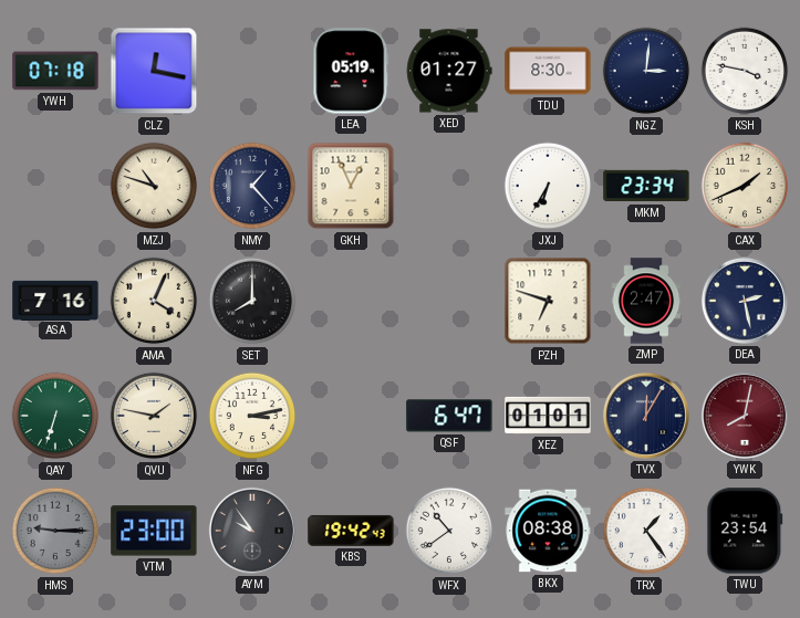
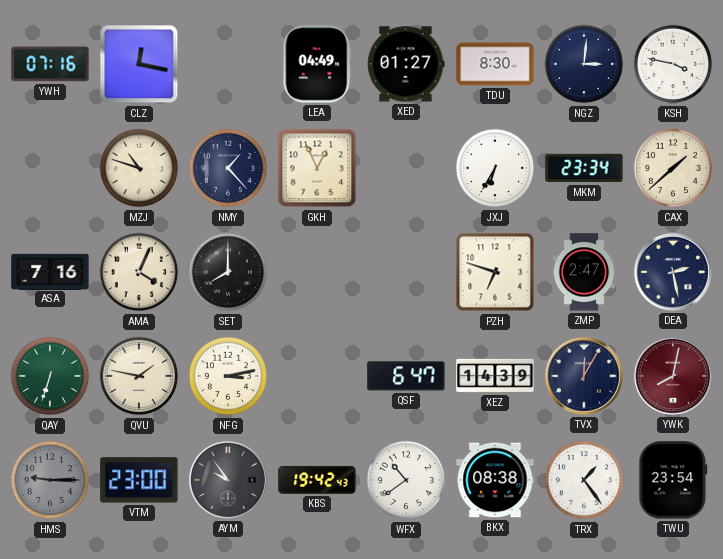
YWH: 07:18 -> 07:16 (50, 64)
LEA: 05:19 -> 04:49 (317, 64)
CAX: 1:41 -> 1:38 (673, 168)
XEZ: 01:01 -> 14:39 (495, 376)
